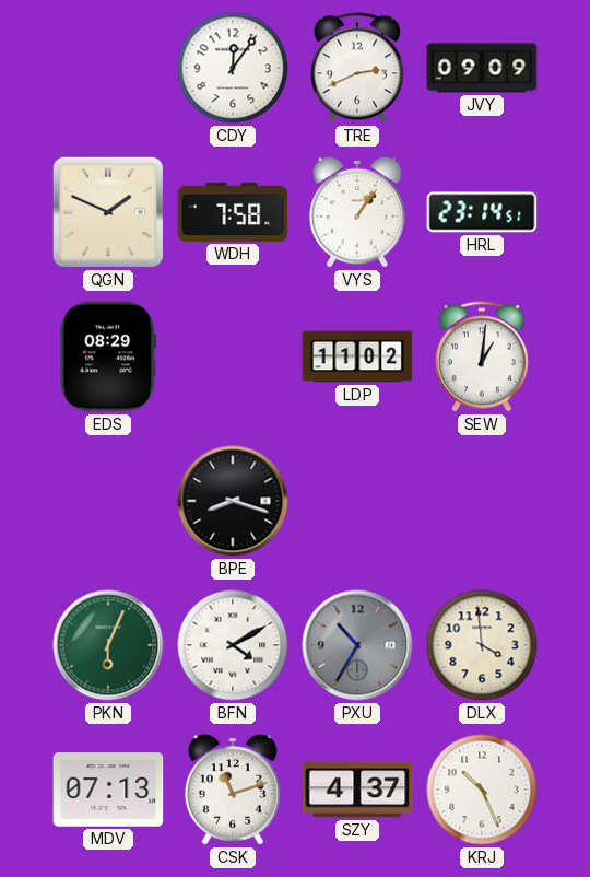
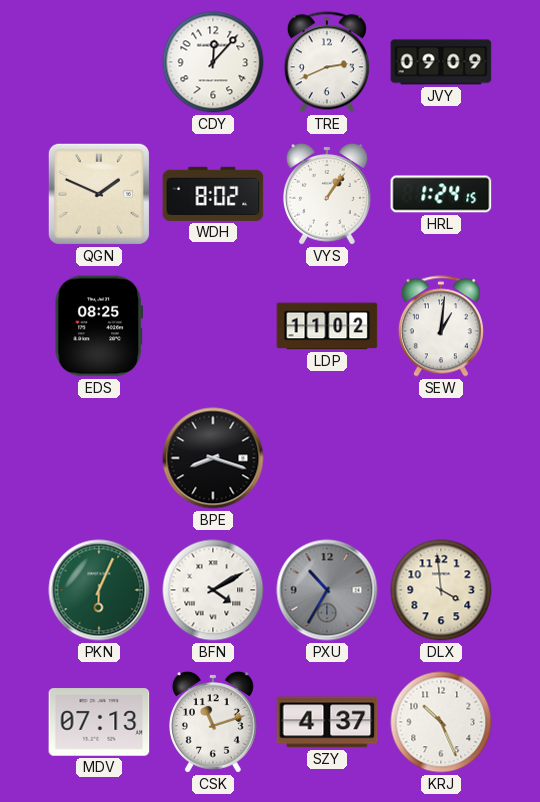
CDY: 12:06 -> 12:07 (213, 62)
WDH: 7:58 -> 8:02 (213, 194)
HRL: 23:14 -> 1:24 (441, 194)
EDS: 08:29 -> 08:25 (98, 326)
